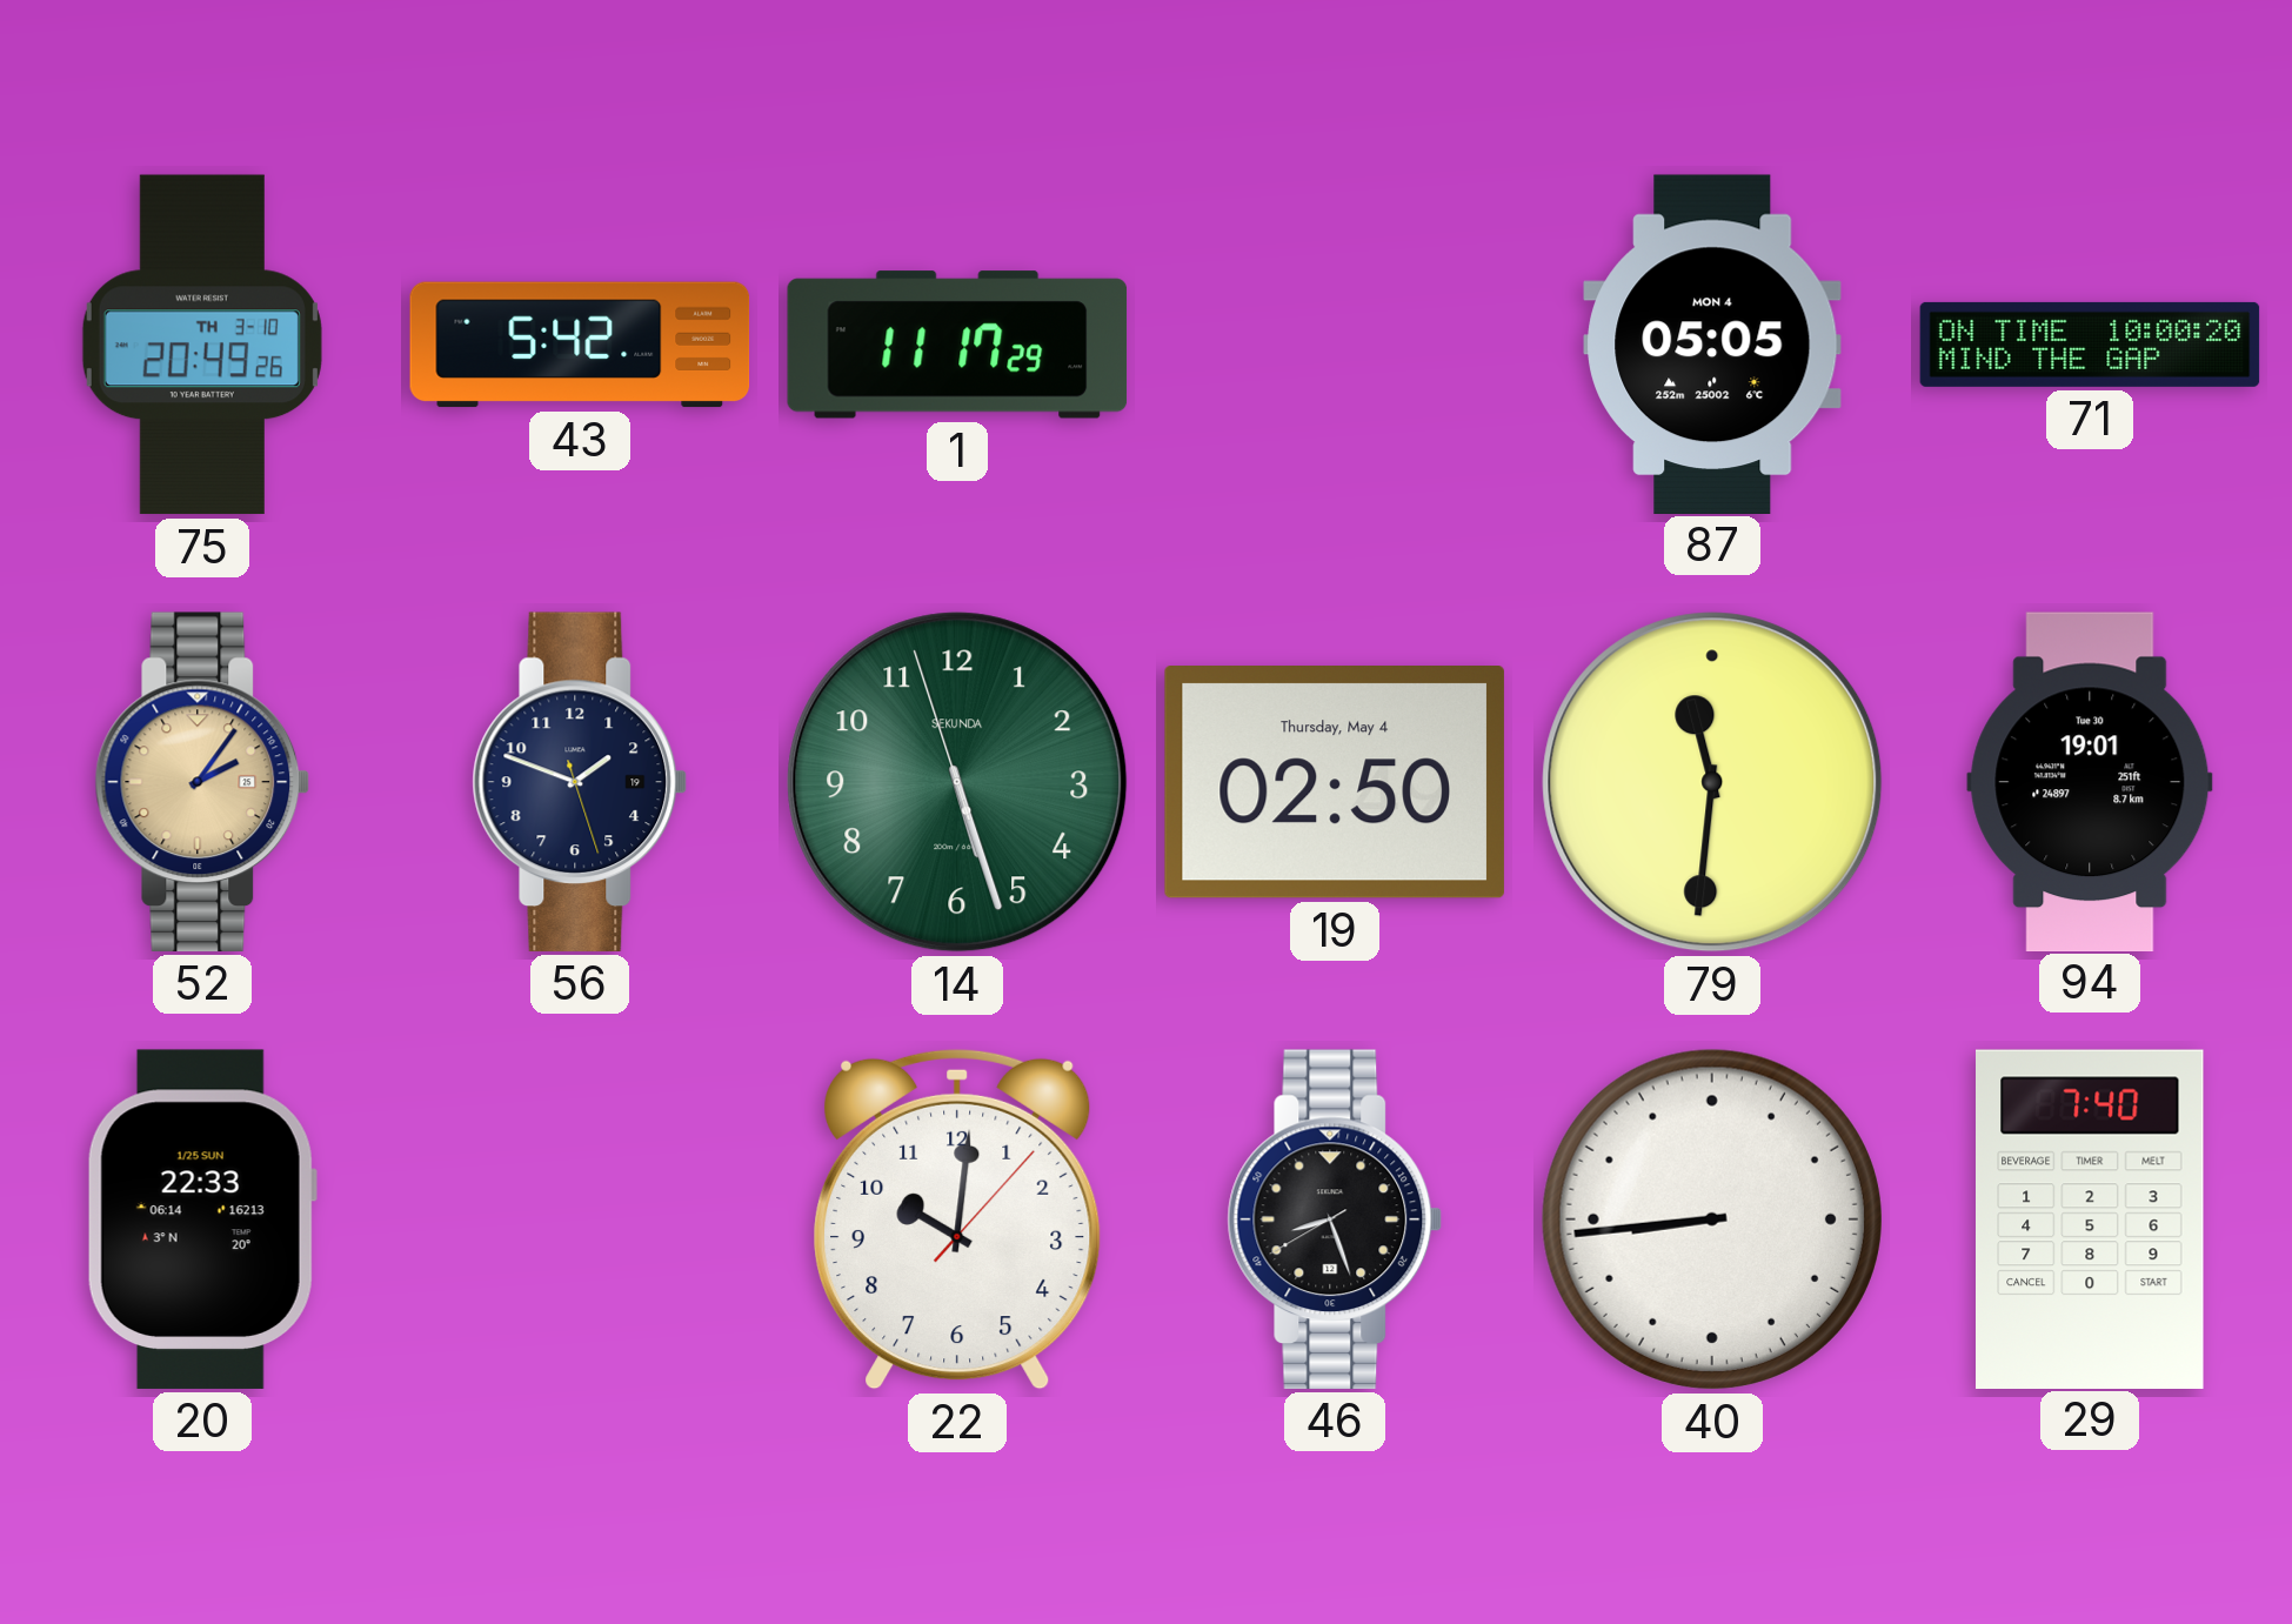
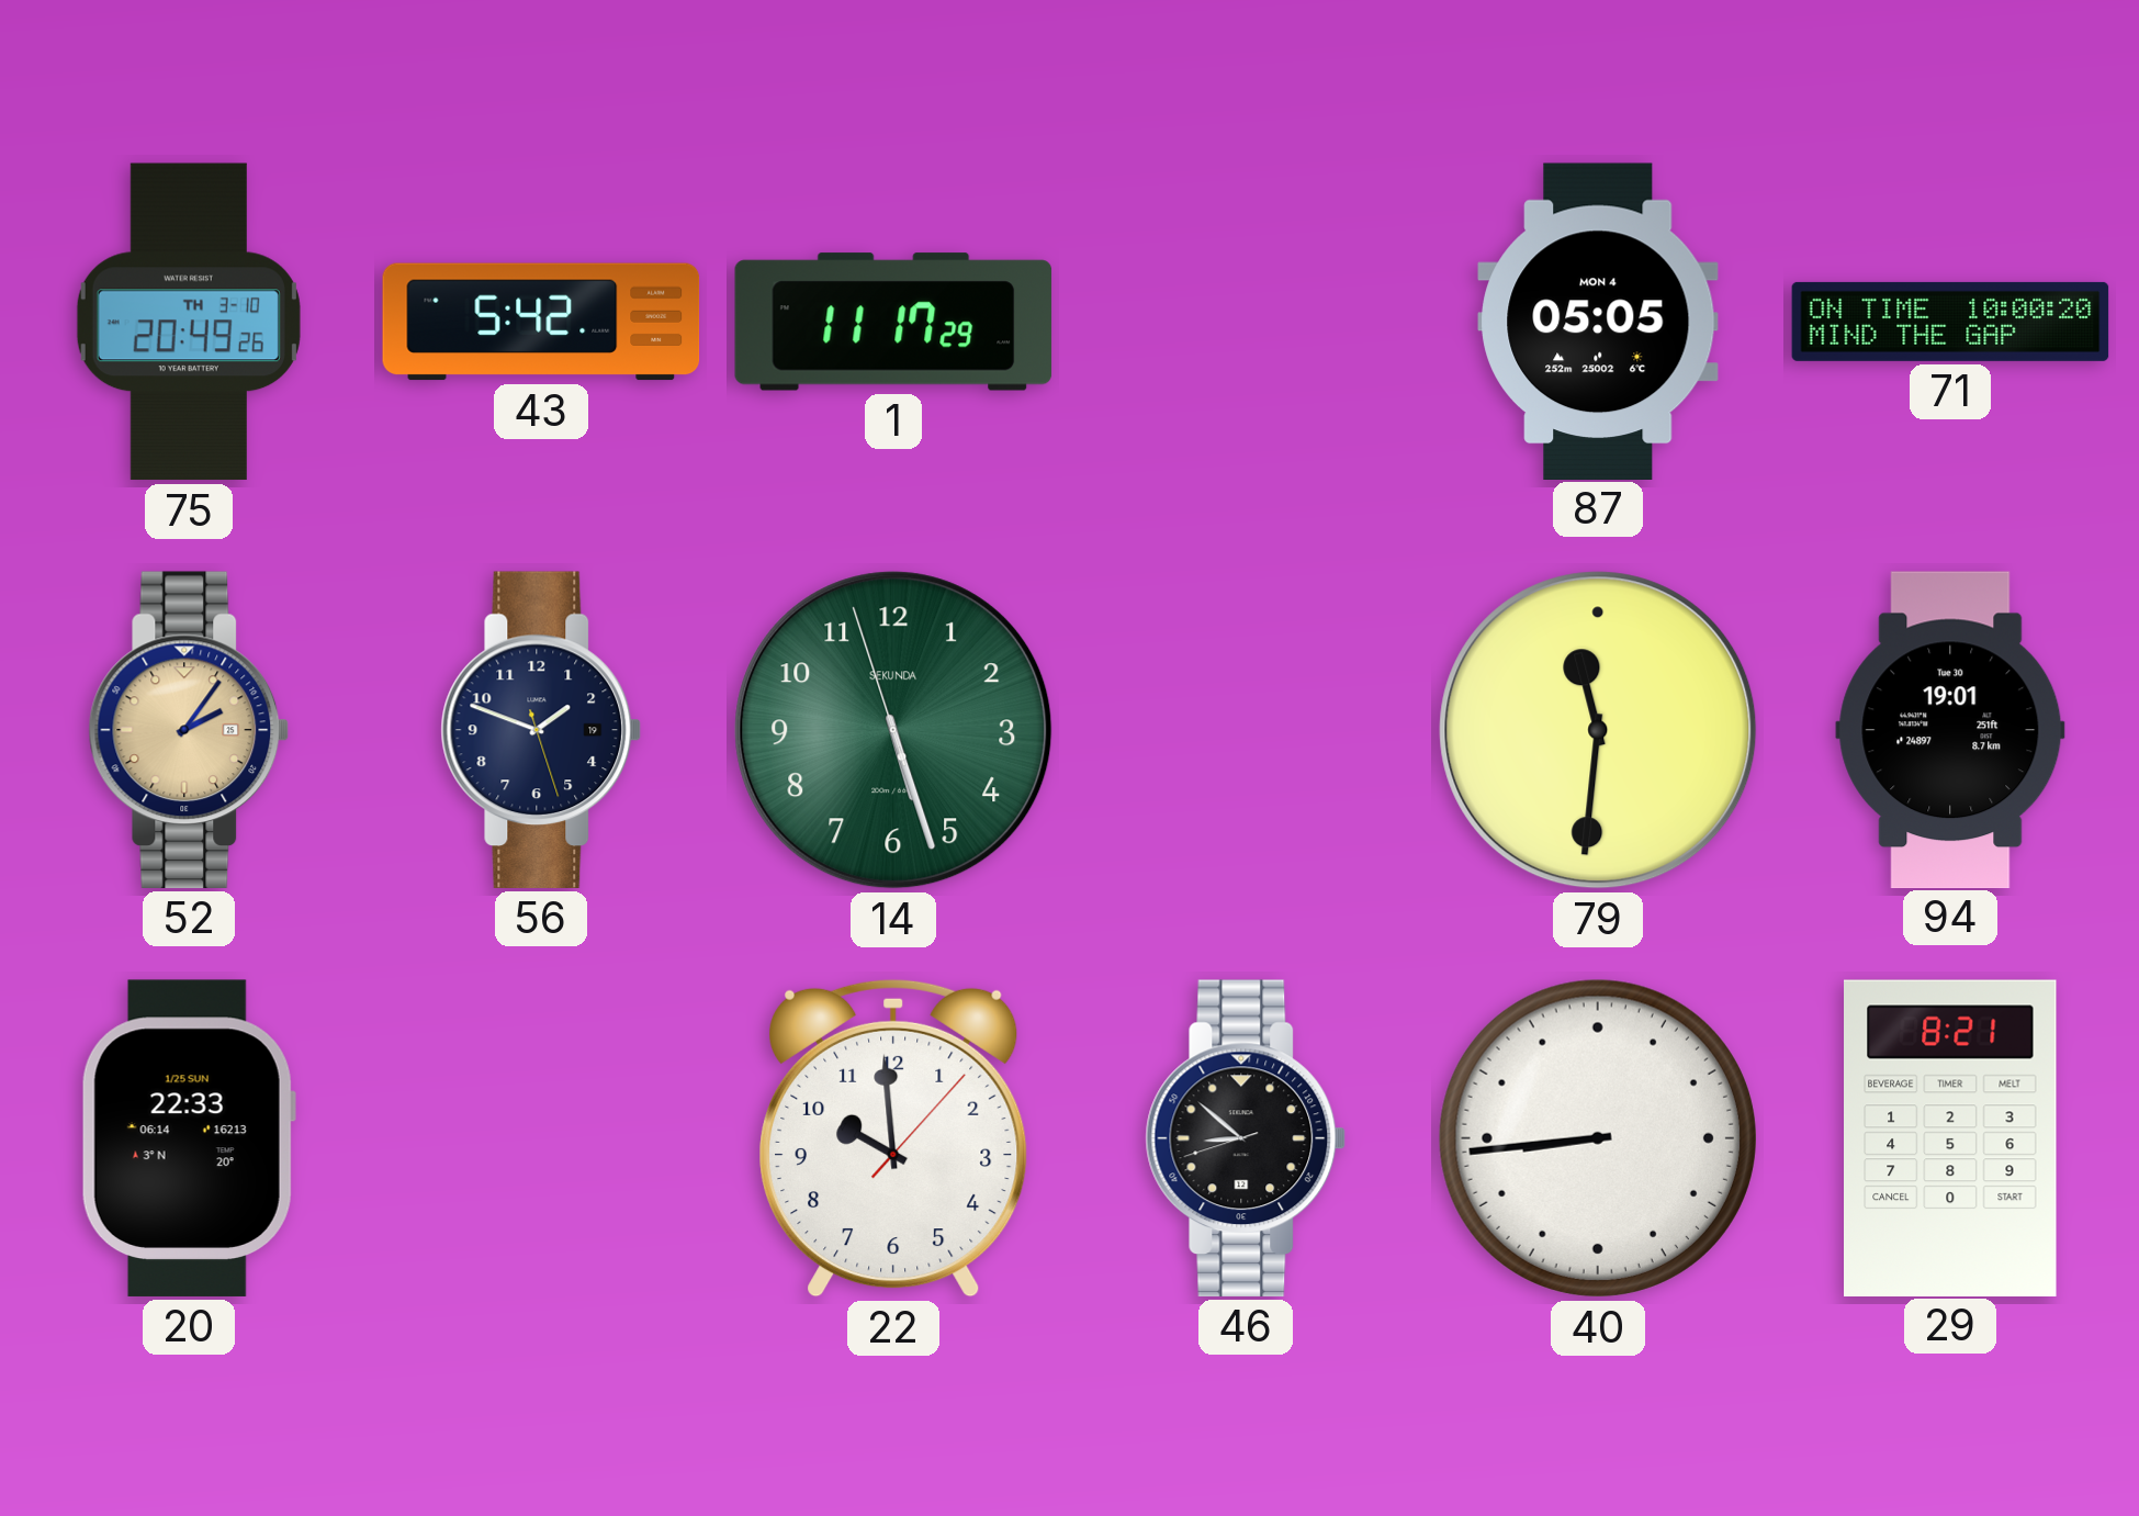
19: 02:50 -> none (1335, 783)
22: 10:01 -> 9:59 (894, 1138)
46: 8:26 -> 8:51 (1246, 1138)
29: 7:40 -> 8:21 (1951, 1137)
